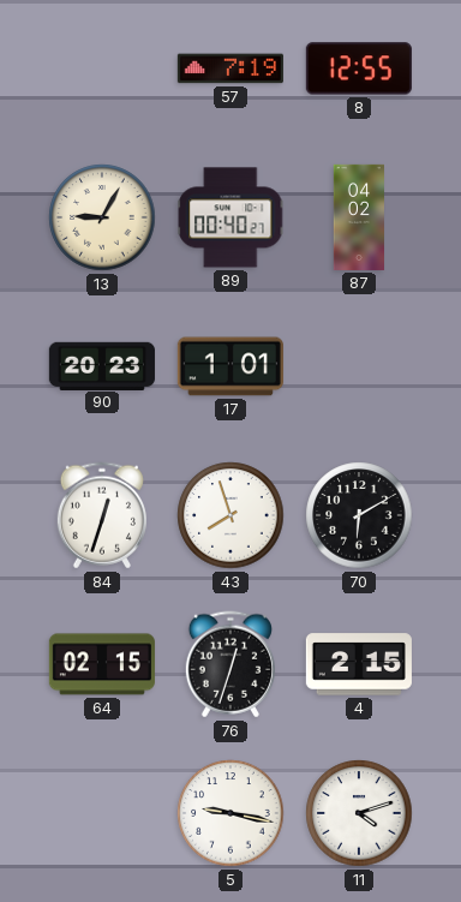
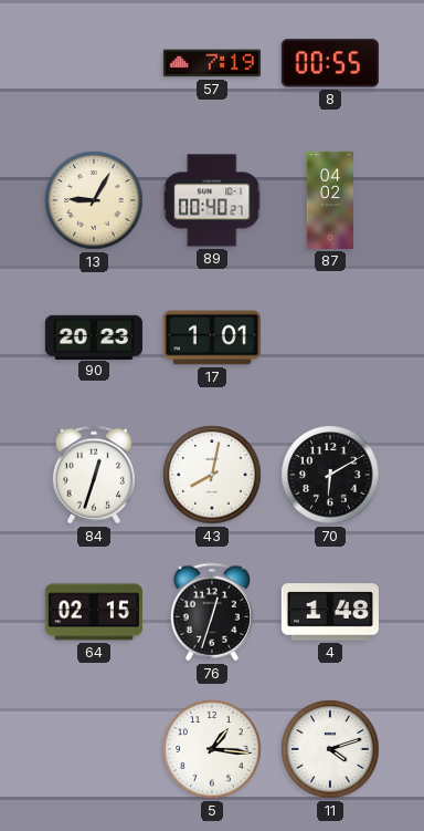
8: 12:55 -> 00:55 (330, 63)
43: 7:57 -> 8:02 (212, 475)
4: 2:15 -> 1:48 (330, 612)
5: 9:17 -> 1:16 (212, 749)
